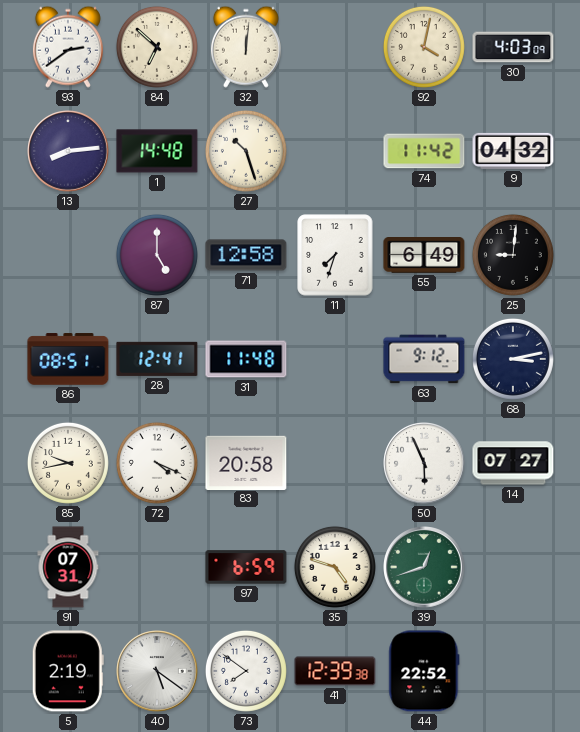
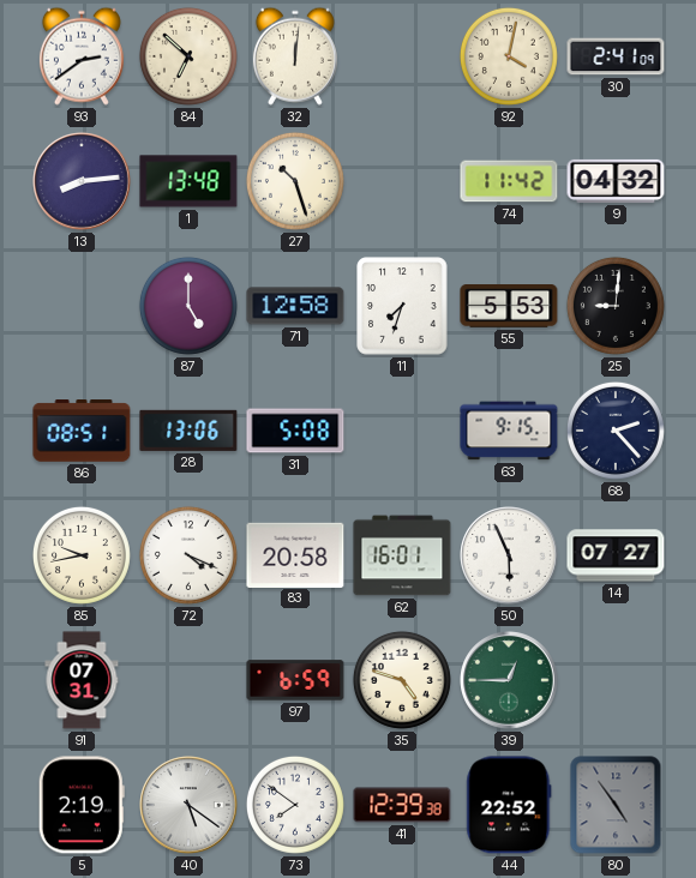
30: 4:03 -> 2:41 (616, 56)
1: 14:48 -> 13:48 (188, 181)
55: 6:49 -> 5:53 (509, 306)
28: 12:41 -> 13:06 (188, 431)
31: 11:48 -> 5:08 (295, 431)
63: 9:12 -> 9:15 (509, 431)
68: 3:13 -> 2:23 (616, 431)
62: none -> 16:01 (402, 555)
39: 12:42 -> 12:45 (509, 680)
80: none -> 4:54 (616, 805)
